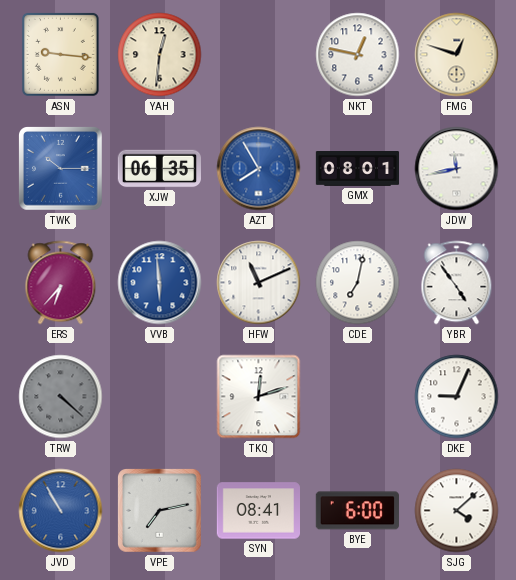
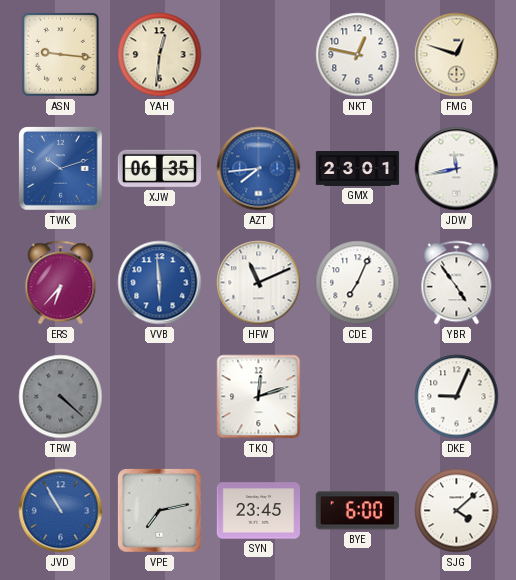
TWK: 10:15 -> 10:12 (61, 169)
AZT: 7:55 -> 7:44 (259, 169)
GMX: 08:01 -> 23:01 (358, 169)
CDE: 7:02 -> 7:04 (358, 283)
SYN: 08:41 -> 23:45 (258, 511)
